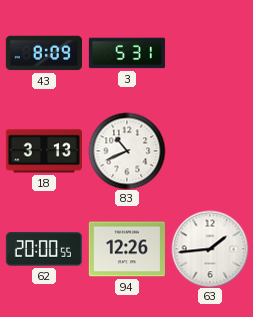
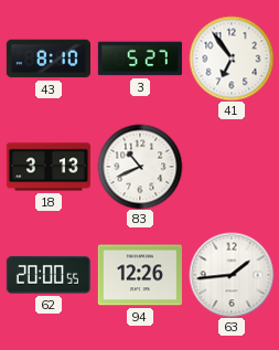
43: 8:09 -> 8:10 (49, 59)
3: 5:31 -> 5:27 (140, 59)
41: none -> 6:54 (232, 59)
